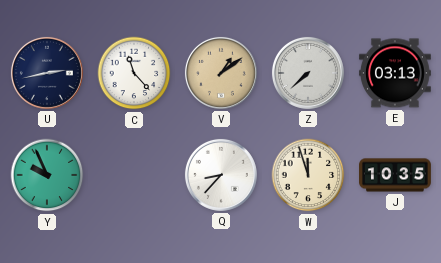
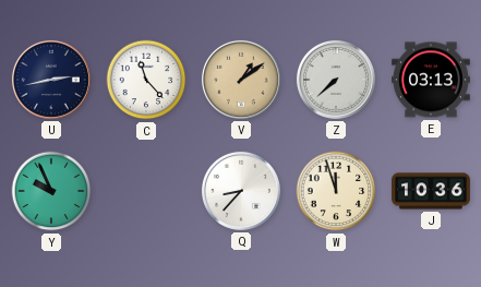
J: 10:35 -> 10:36 (432, 191)
